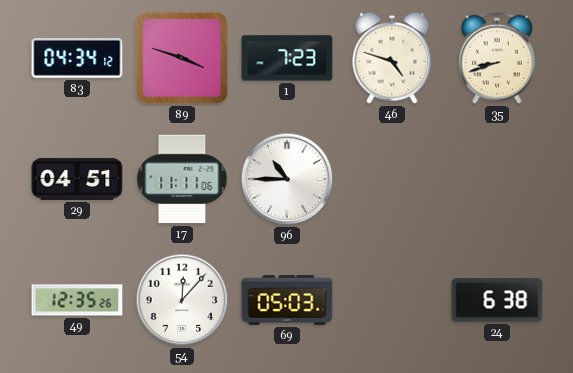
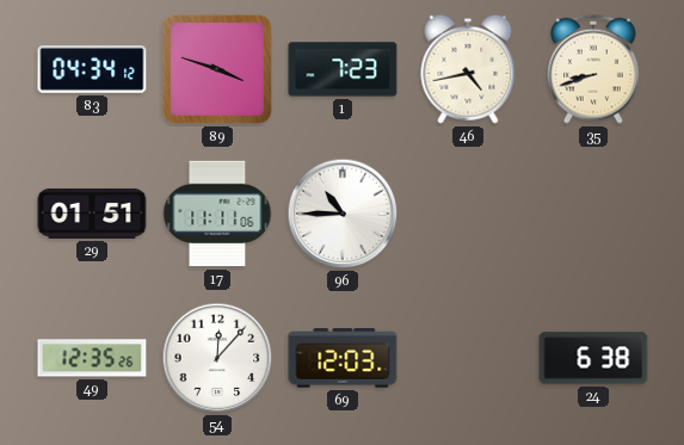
46: 4:48 -> 4:43 (468, 69)
29: 04:51 -> 01:51 (92, 214)
69: 05:03 -> 12:03 (343, 358)
